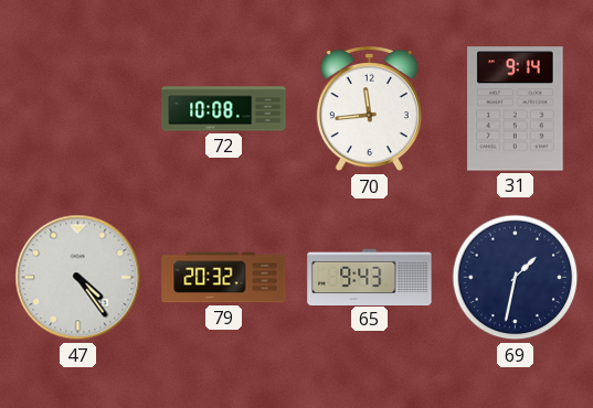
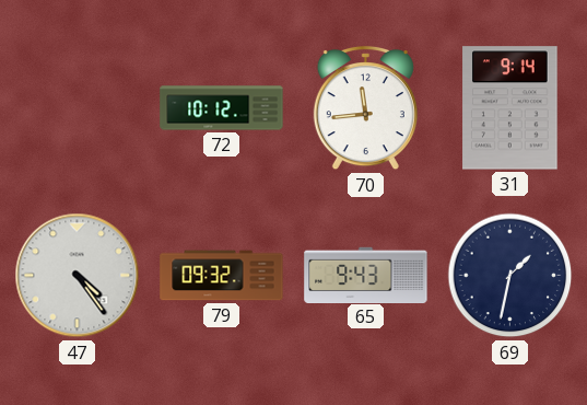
72: 10:08 -> 10:12 (222, 108)
79: 20:32 -> 09:32 (222, 276)
